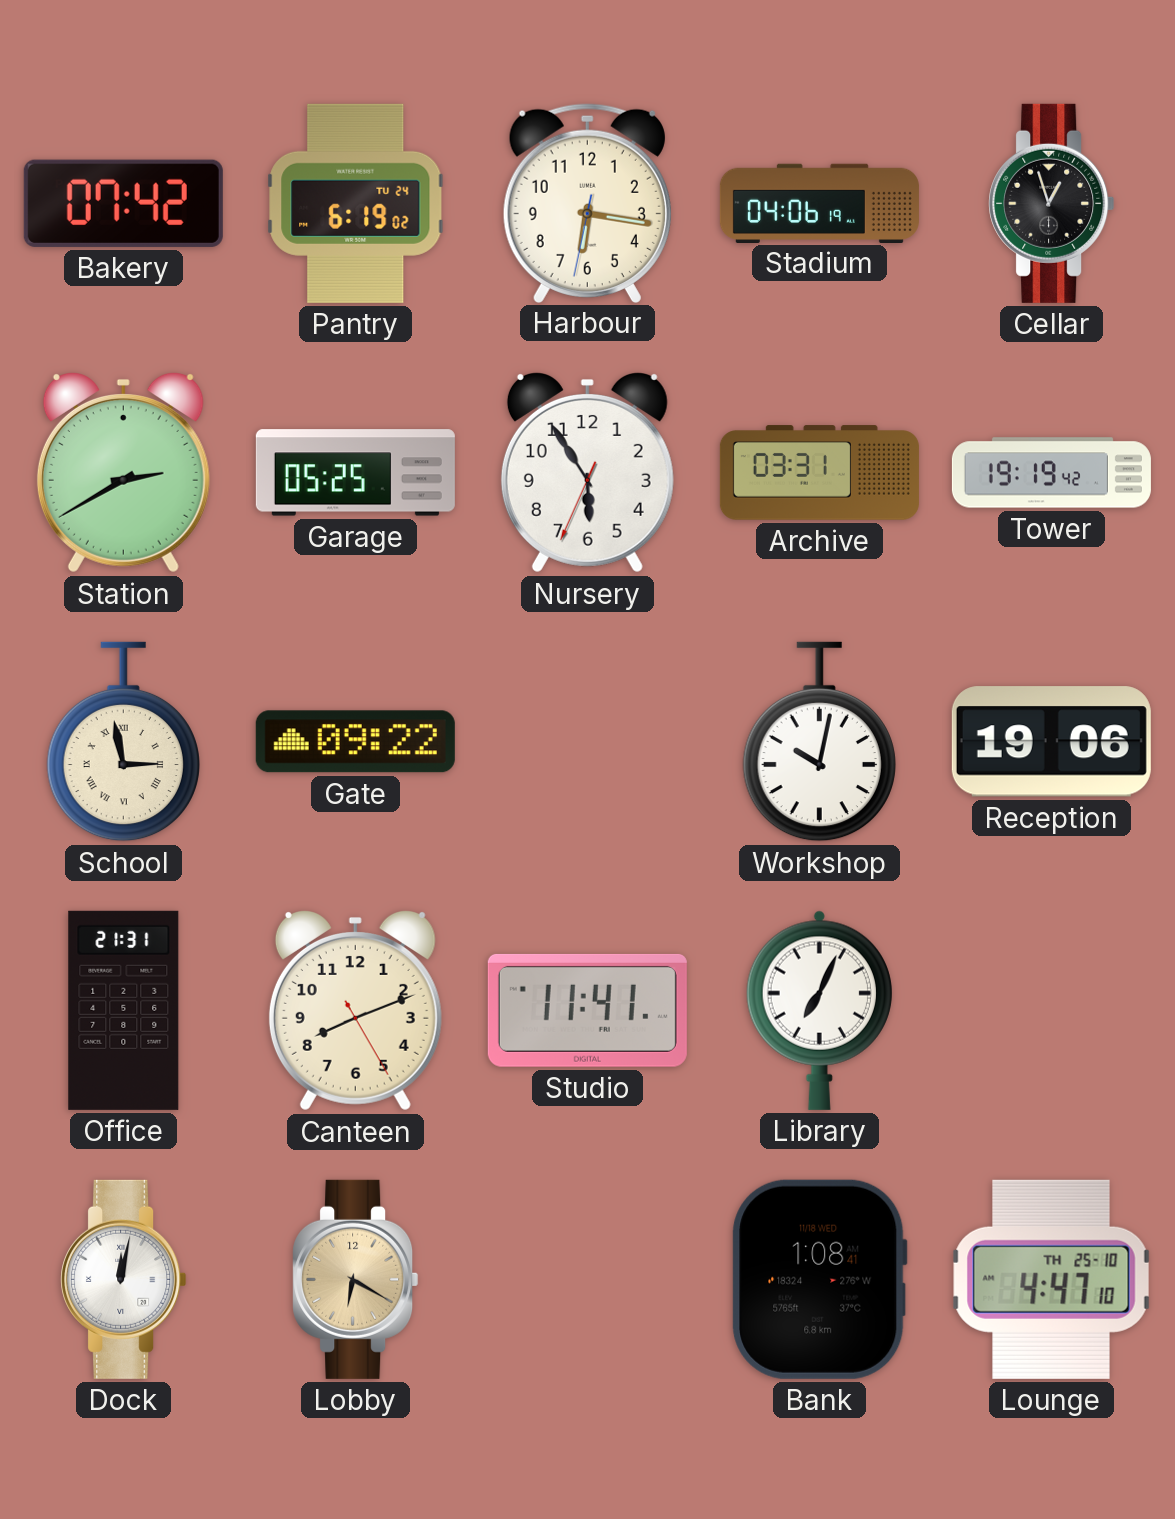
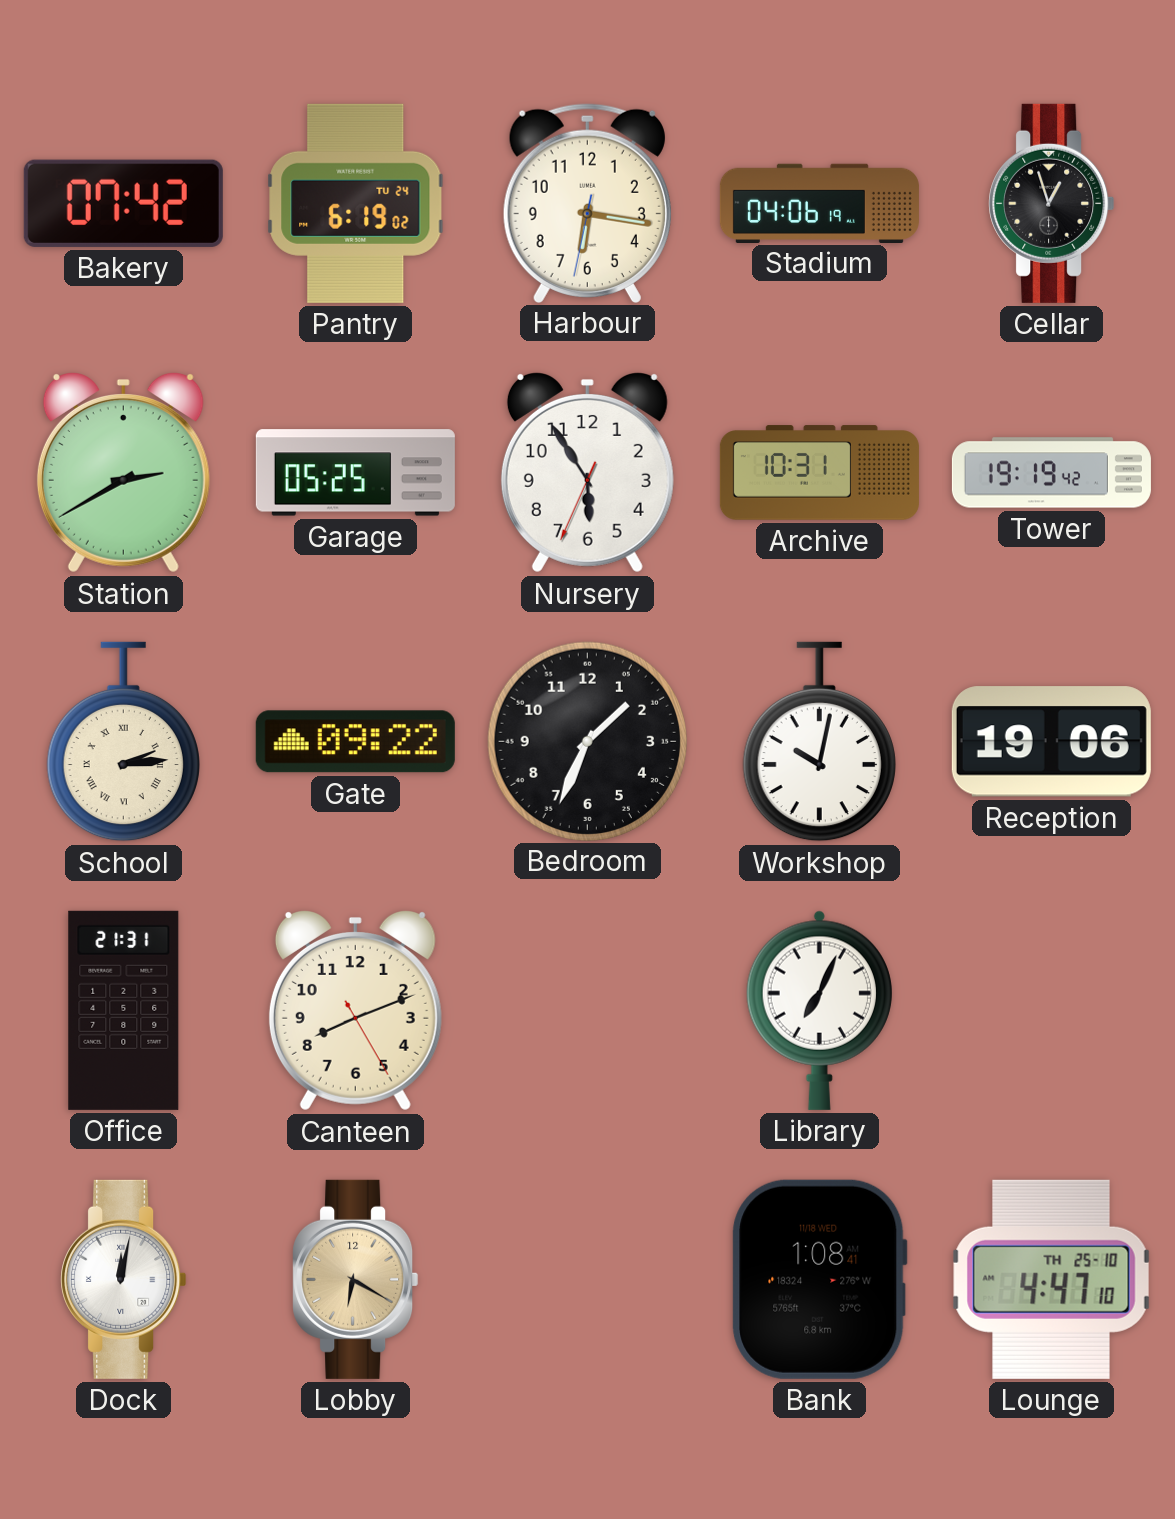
Archive: 03:31 -> 10:31 (819, 473)
School: 2:58 -> 2:14 (123, 742)
Bedroom: none -> 1:34 (587, 741)
Studio: 11:41 -> none (587, 1010)
